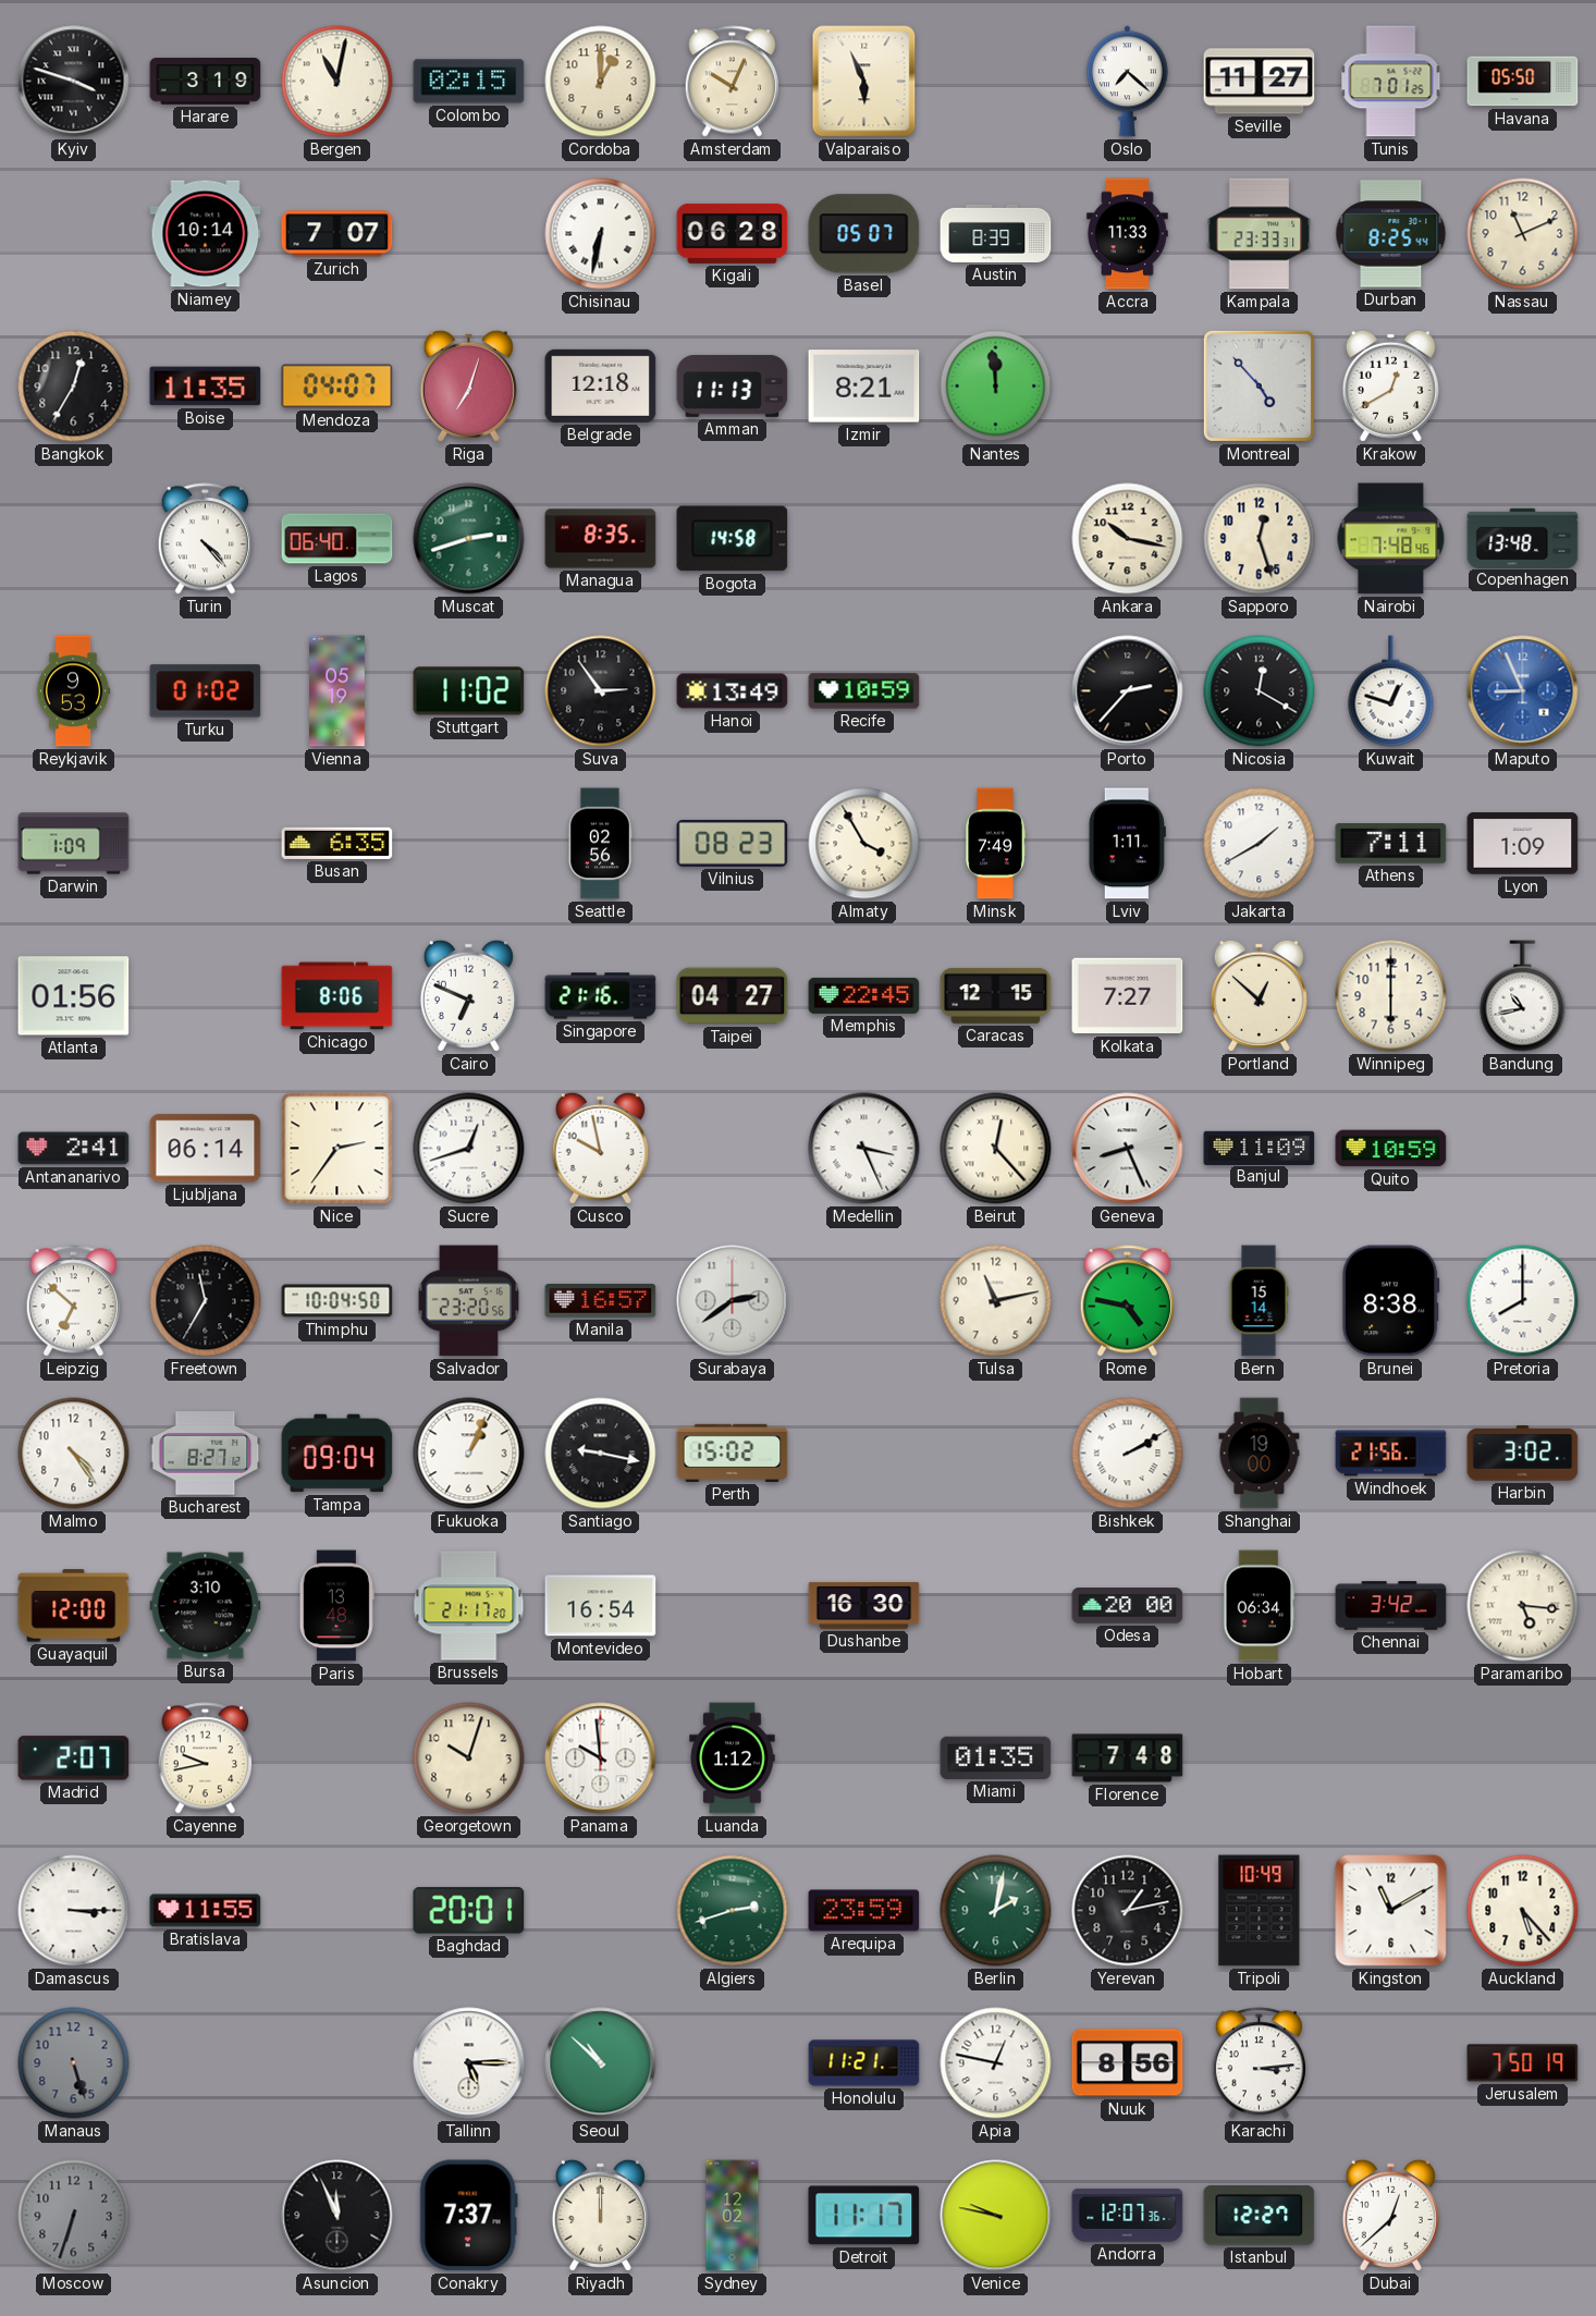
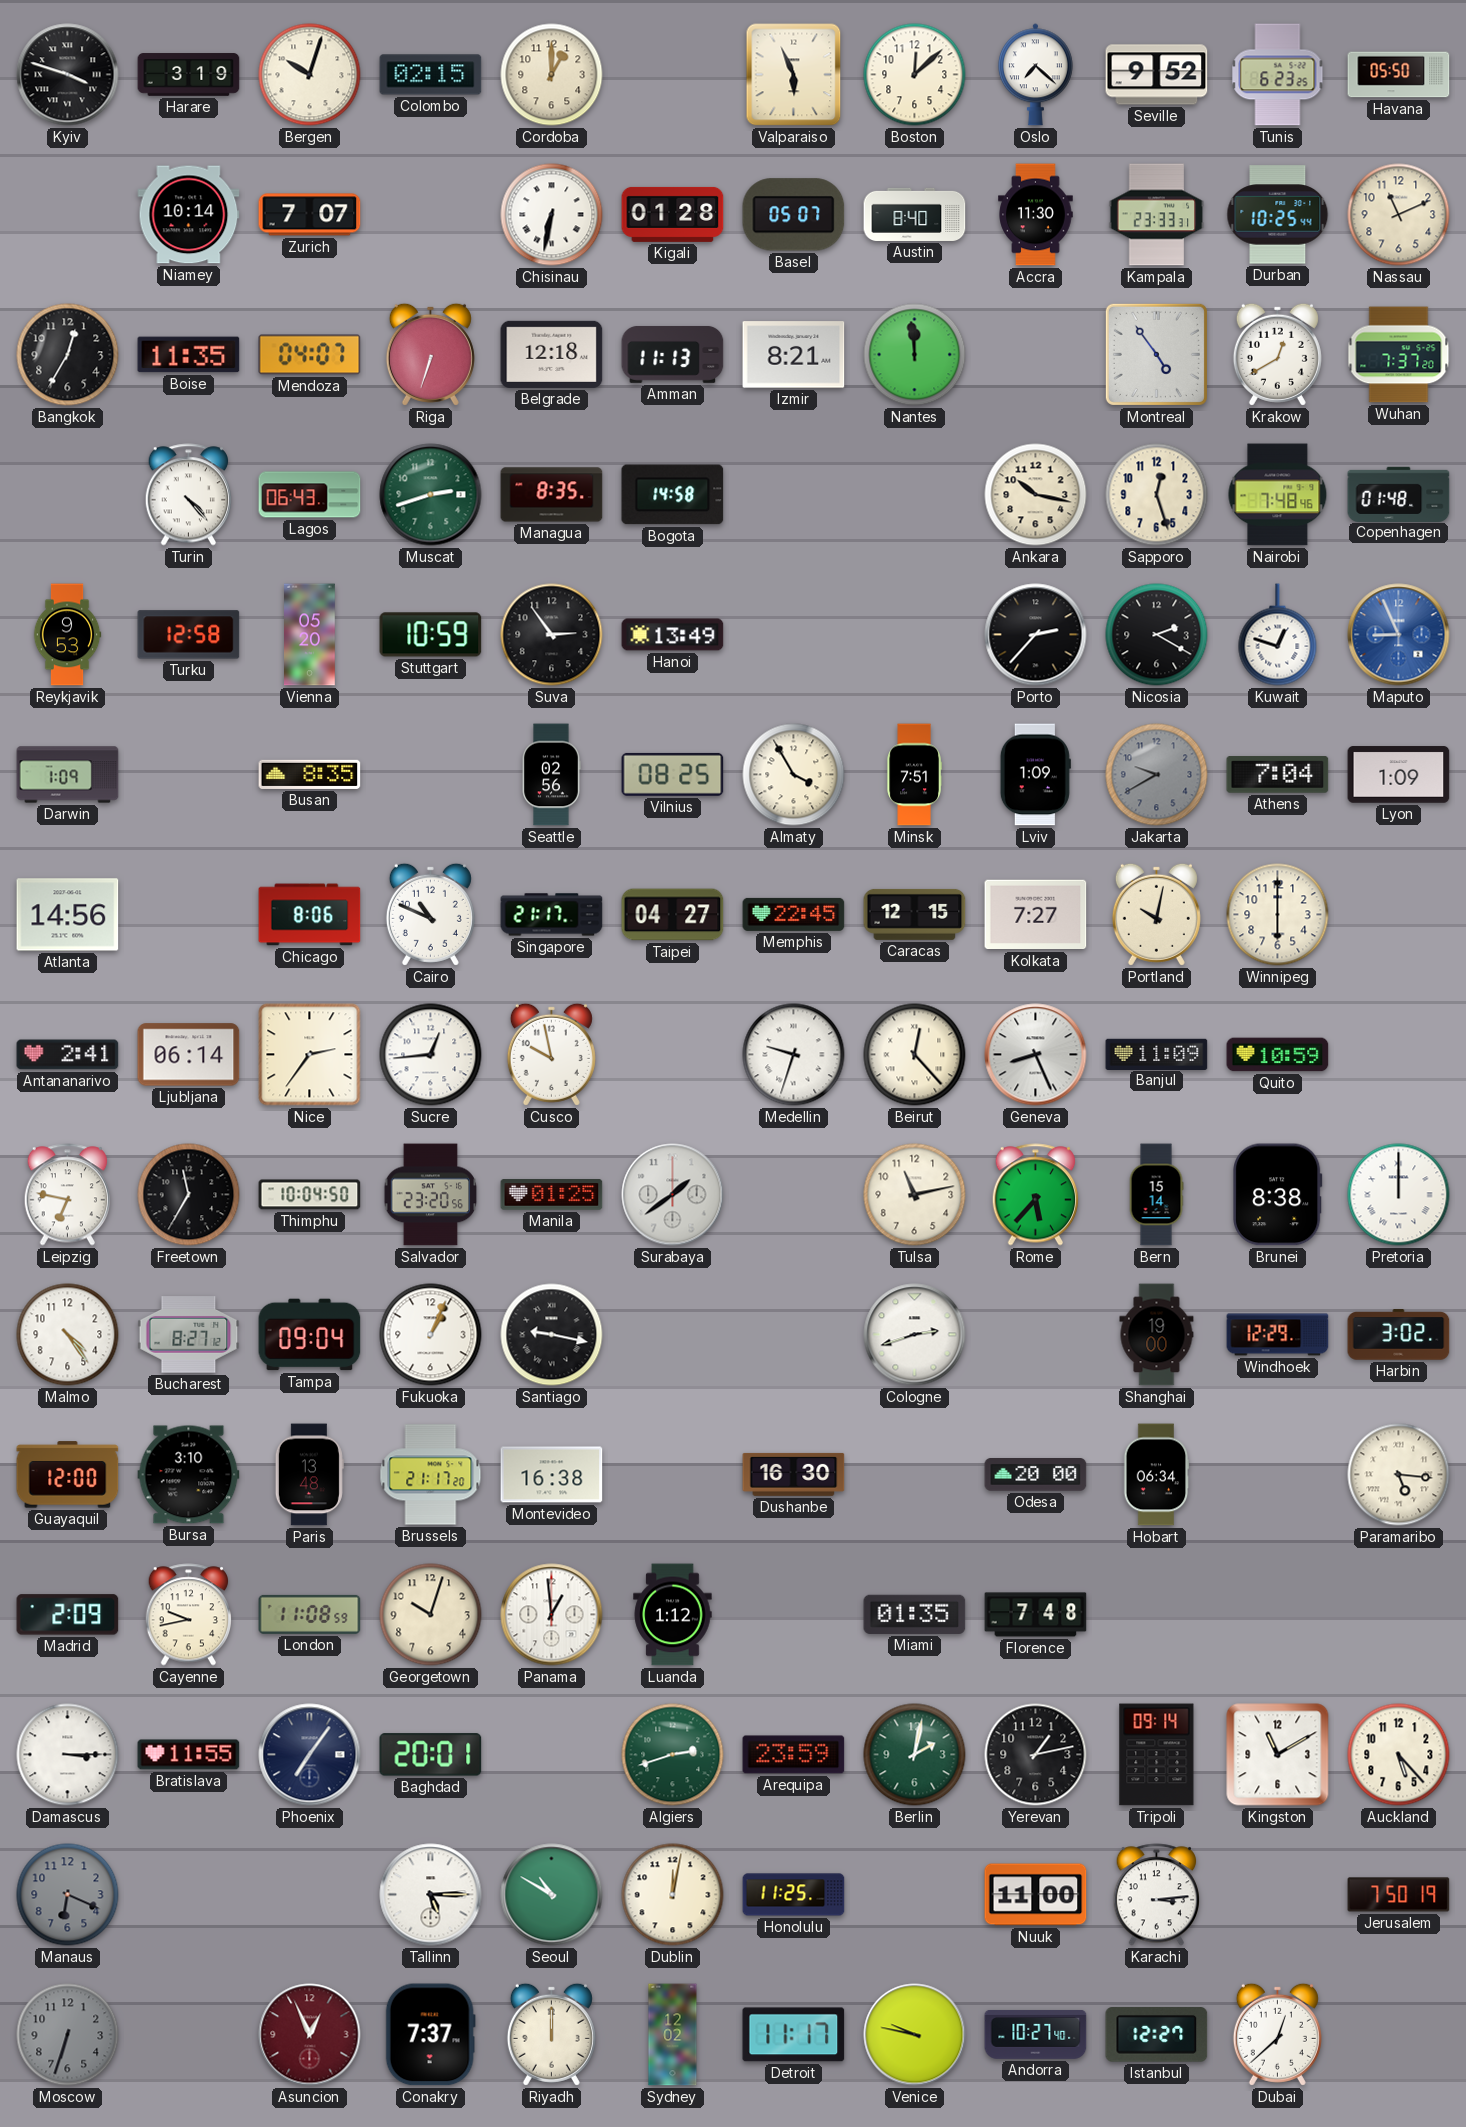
Bergen: 11:02 -> 10:03 (310, 75)
Amsterdam: 10:04 -> none (733, 82)
Boston: none -> 12:08 (915, 75)
Seville: 11:27 -> 9:52 (1157, 75)
Tunis: 7:01 -> 6:23 (1278, 75)
Kigali: 06:28 -> 01:28 (673, 214)
Austin: 8:39 -> 8:40 (915, 214)
Accra: 11:33 -> 11:30 (1036, 215)
Durban: 8:25 -> 10:25 (1278, 215)
Riga: 7:03 -> 6:33 (430, 354)
Montreal: 4:53 -> 4:54 (1156, 354)
Wuhan: none -> 7:37 (1399, 355)
Lagos: 06:40 -> 06:43 (310, 495)
Copenhagen: 13:48 -> 01:48 (1399, 494)
Turku: 01:02 -> 12:58 (189, 635)
Vienna: 05:19 -> 05:20 (310, 635)
Stuttgart: 11:02 -> 10:59 (431, 635)
Recife: 10:59 -> none (864, 691)
Nicosia: 12:20 -> 2:20 (1157, 635)
Busan: 6:35 -> 8:35 (310, 774)
Vilnius: 08:23 -> 08:25 (673, 774)
Minsk: 7:49 -> 7:51 (914, 775)
Lviv: 1:11 -> 1:09 (1035, 775)
Jakarta: 1:40 -> 9:40 (1157, 775)
Jakarta dial: white -> grey (1157, 775)
Athens: 7:11 -> 7:04 (1278, 775)
Atlanta: 01:56 -> 14:56 (68, 915)
Cairo: 6:49 -> 10:49 (430, 914)
Singapore: 21:16 -> 21:17 (552, 915)
Portland: 12:52 -> 10:02 (1156, 914)
Bandung: 10:43 -> none (1523, 996)
Sucre: 12:42 -> 12:44 (431, 1055)
Medellin: 3:26 -> 9:33 (794, 1055)
Leipzig: 6:52 -> 6:47 (68, 1195)
Manila: 16:57 -> 01:25 (552, 1195)
Surabaya: 2:39 -> 1:39 (673, 1195)
Rome: 4:47 -> 5:37 (1036, 1195)
Pretoria: 8:00 -> 12:00 (1399, 1195)
Perth: 15:02 -> none (733, 1453)
Cologne: none -> 2:42 (915, 1335)
Bishkek: 2:10 -> none (1128, 1454)
Windhoek: 21:56 -> 12:29 (1278, 1335)
Montevideo: 16:54 -> 16:38 (552, 1475)
Chennai: 3:42 -> none (1391, 1606)
Madrid: 2:07 -> 2:09 (68, 1615)
London: none -> 11:08 (310, 1614)
Panama: 9:59 -> 12:59 (552, 1615)
Phoenix: none -> 7:06 (310, 1755)
Tripoli: 10:49 -> 09:14 (1157, 1755)
Manaus: 5:27 -> 6:19 (68, 1895)
Seoul: 10:52 -> 10:50 (552, 1895)
Dublin: none -> 12:02 (673, 1895)
Honolulu: 11:21 -> 11:25 (794, 1895)
Apia: 12:47 -> none (996, 2063)
Nuuk: 8:56 -> 11:00 (1036, 1895)
Asuncion: 11:56 -> 12:56 (310, 2035)
Asuncion dial: black -> burgundy (310, 2035)
Andorra: 12:07 -> 10:27 (1036, 2035)
